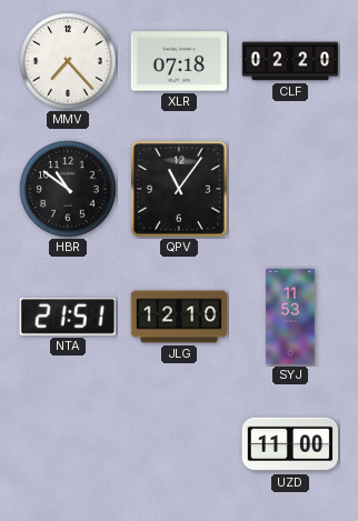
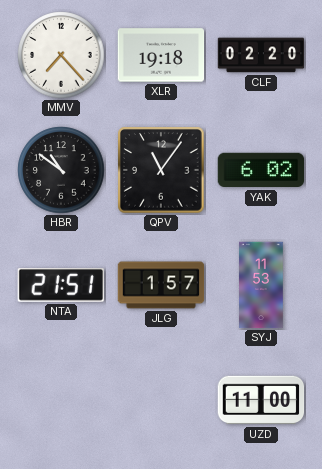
XLR: 07:18 -> 19:18 (161, 55)
YAK: none -> 6:02 (261, 170)
JLG: 12:10 -> 1:57 (161, 285)
